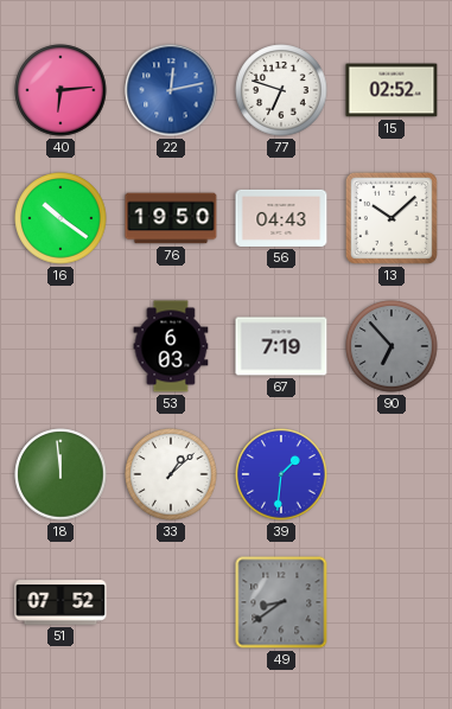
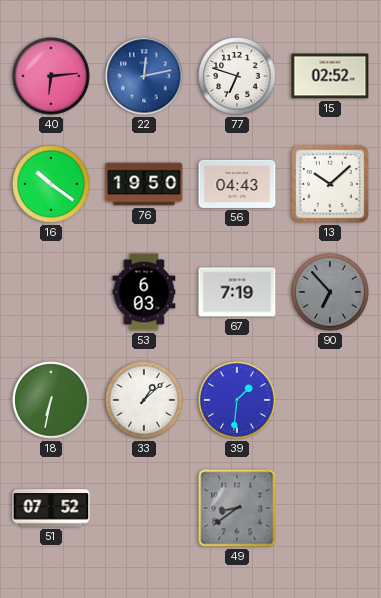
18: 11:59 -> 6:32 (51, 400)
